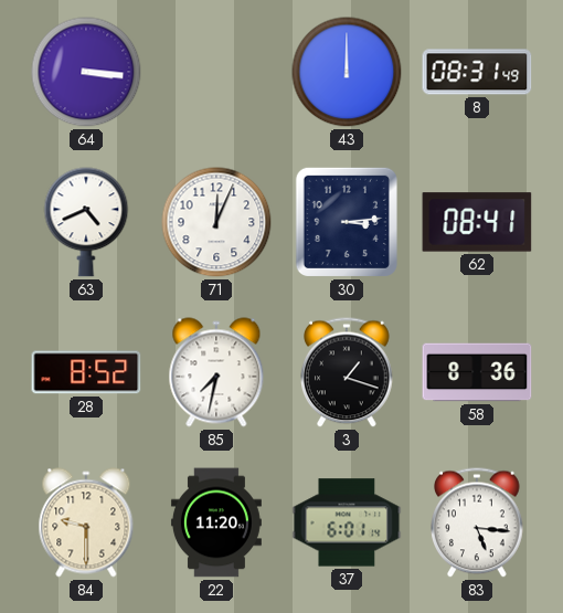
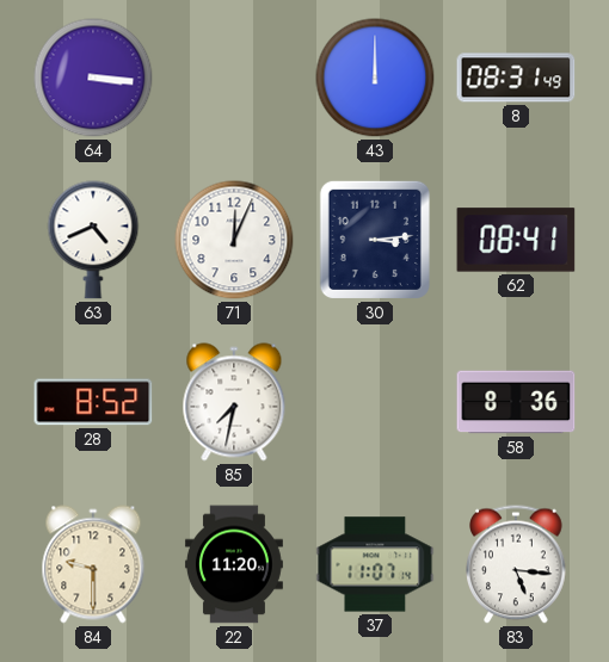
3: 1:18 -> none (347, 372)
37: 6:01 -> 11:07 (375, 564)
